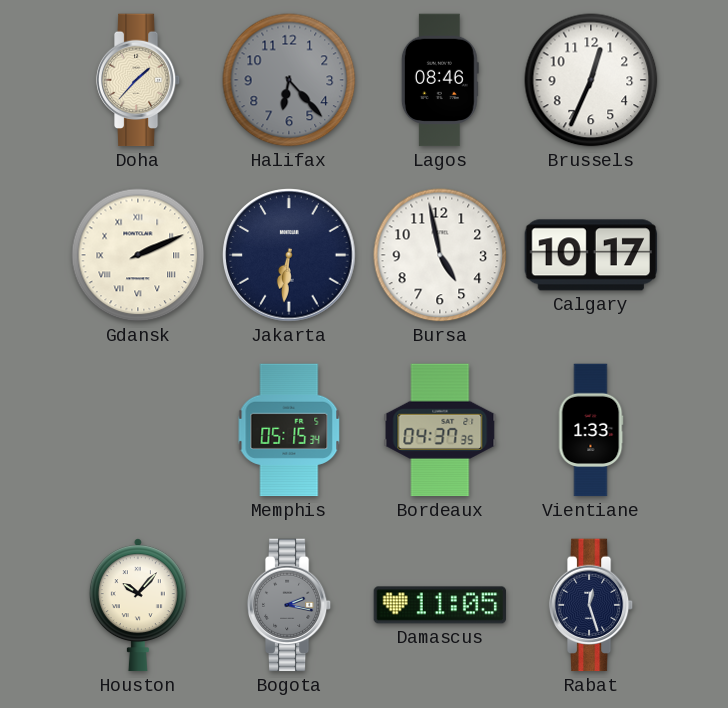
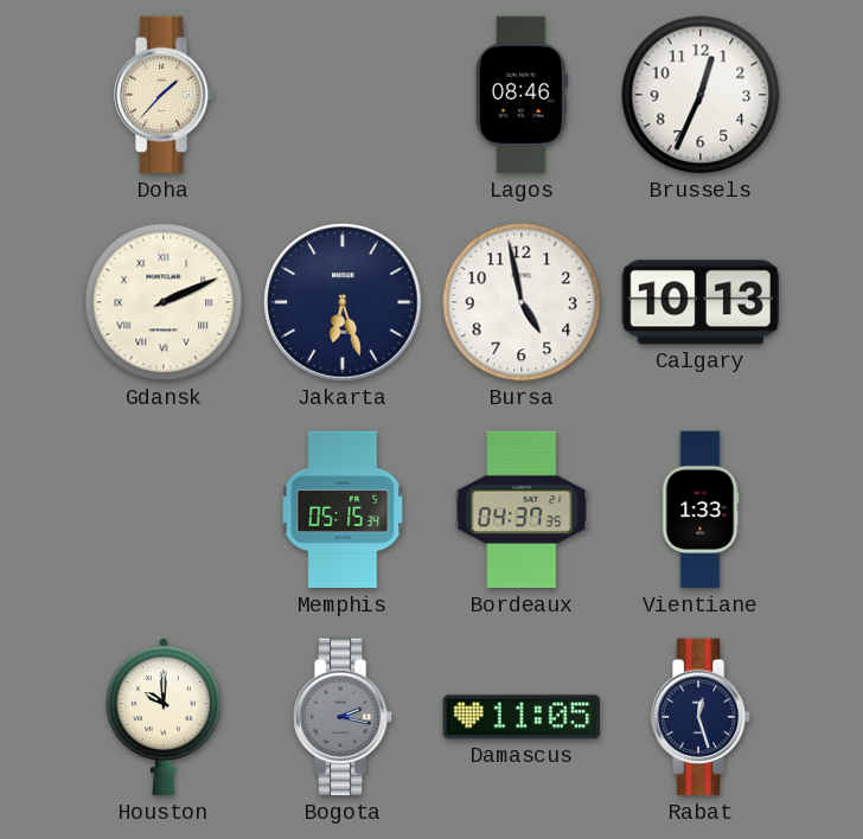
Halifax: 6:23 -> none (289, 80)
Jakarta: 6:31 -> 6:27 (343, 302)
Calgary: 10:17 -> 10:13 (701, 302)
Houston: 10:07 -> 10:00 (164, 717)
